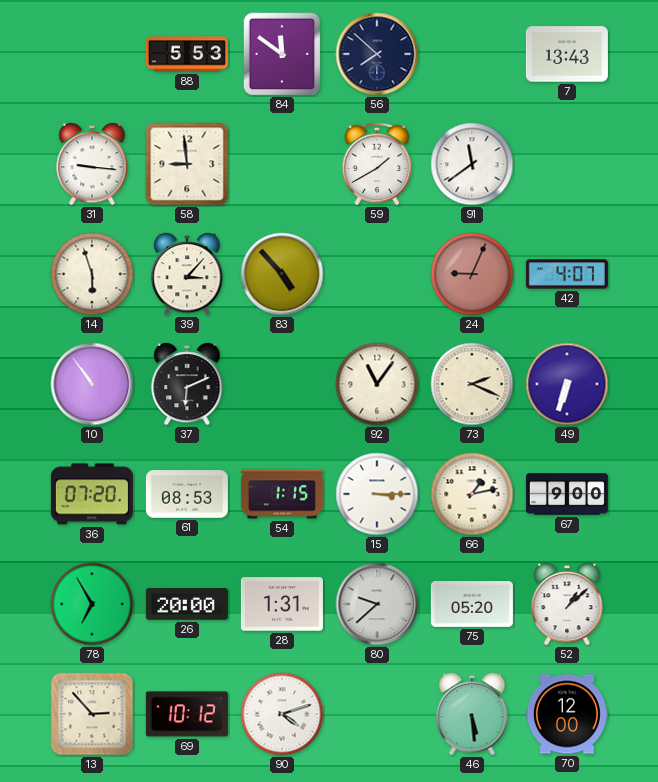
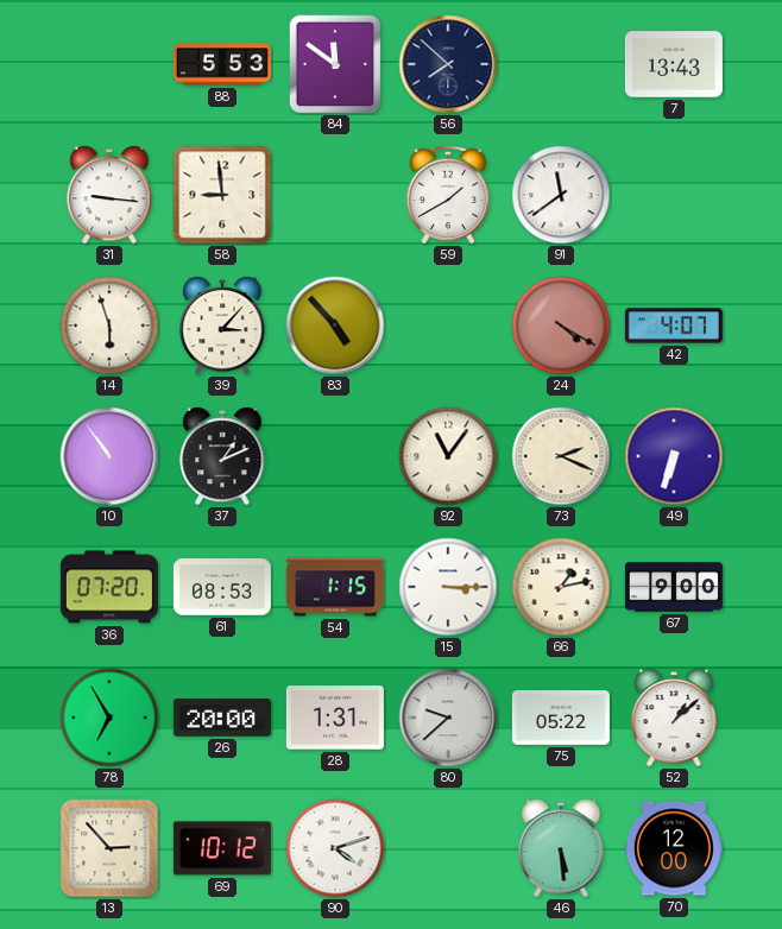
24: 9:04 -> 4:20 (561, 326)
37: 6:11 -> 1:11 (222, 457)
75: 05:20 -> 05:22 (561, 719)
